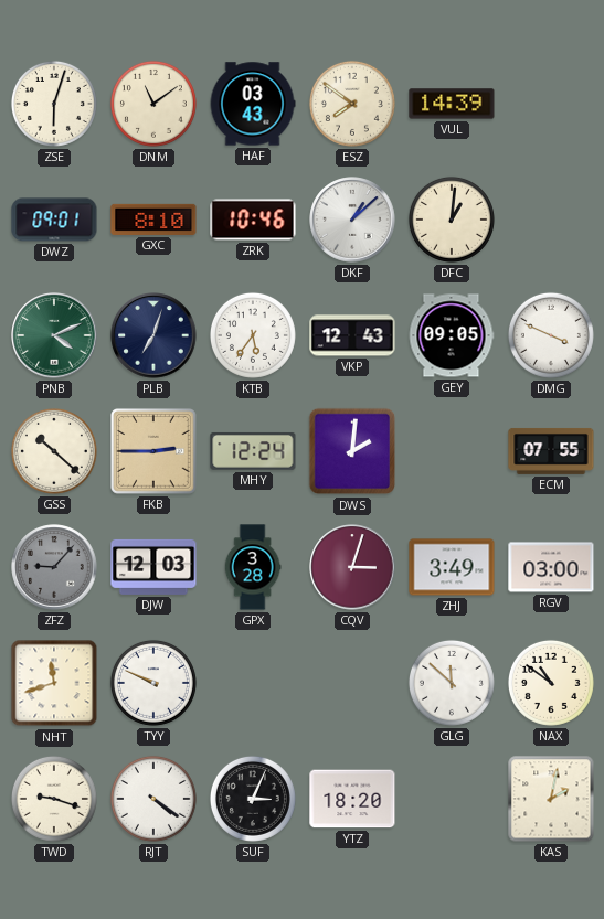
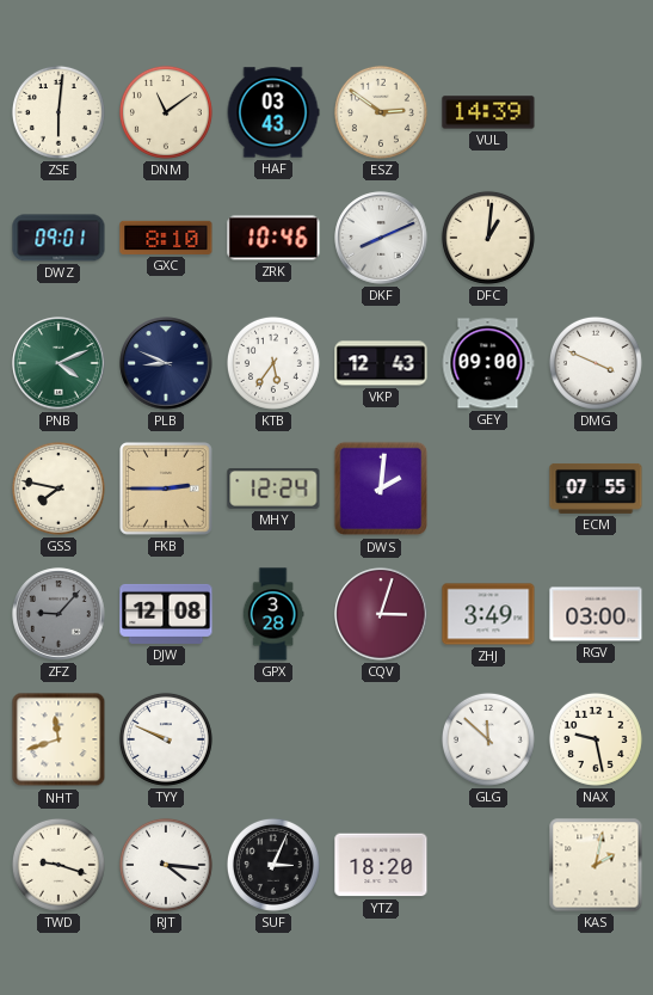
ZSE: 6:03 -> 6:01 (58, 112)
ESZ: 7:51 -> 2:51 (381, 112)
DKF: 1:08 -> 8:11 (381, 238)
PLB: 7:03 -> 8:49 (166, 363)
GEY: 09:05 -> 09:00 (488, 363)
GSS: 10:22 -> 7:47 (58, 489)
DJW: 12:03 -> 12:08 (166, 614)
NAX: 10:51 -> 9:28 (596, 739)
RJT: 4:21 -> 4:16 (166, 865)
